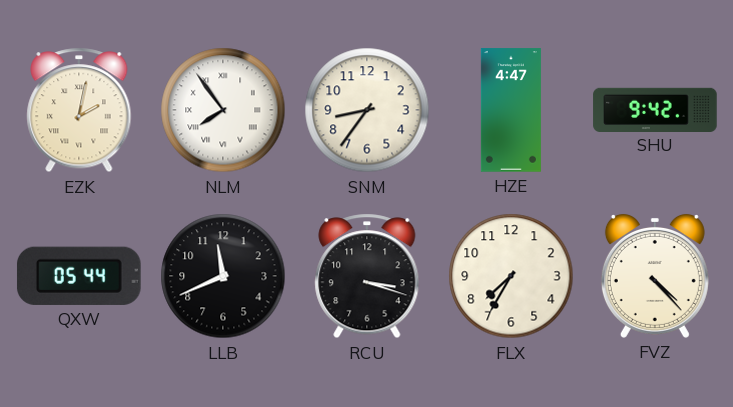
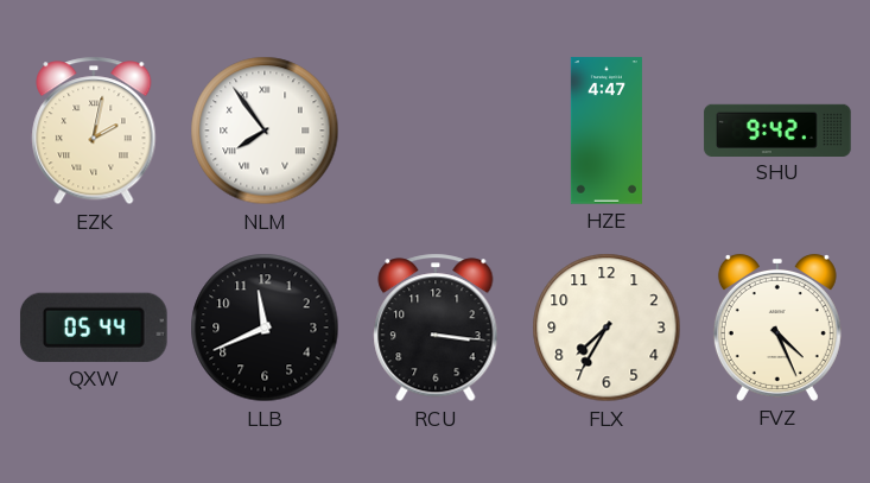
SNM: 8:36 -> none (367, 110)
RCU: 3:18 -> 3:16 (436, 328)
FVZ: 4:23 -> 4:26 (777, 328)
